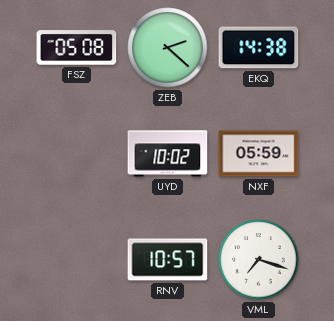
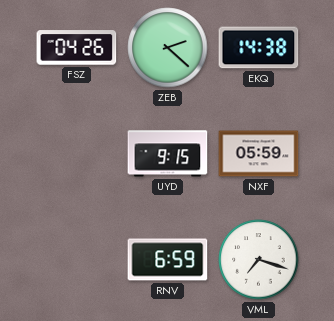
FSZ: 05:08 -> 04:26 (77, 48)
UYD: 10:02 -> 9:15 (168, 154)
RNV: 10:57 -> 6:59 (168, 260)
